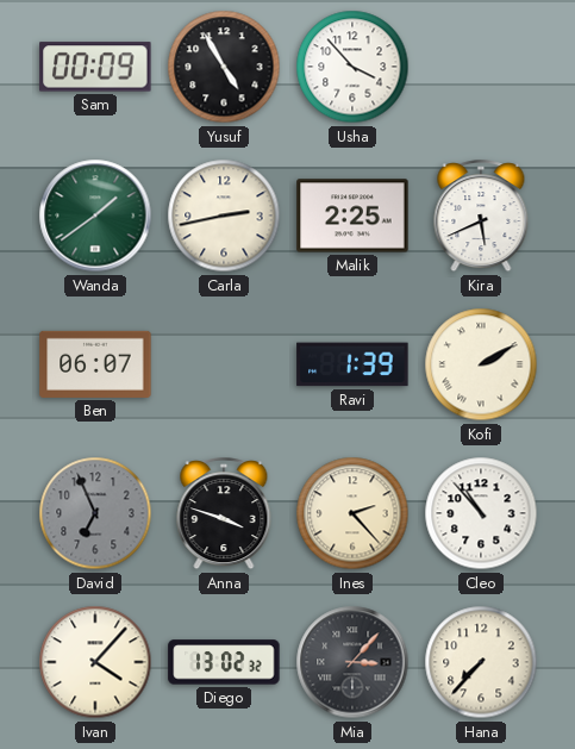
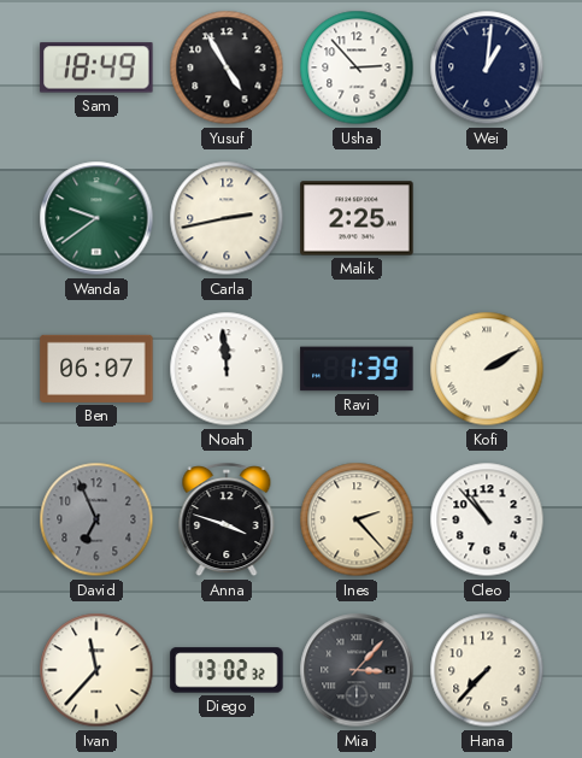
Sam: 00:09 -> 18:49 (96, 67)
Usha: 3:53 -> 2:53 (357, 67)
Wei: none -> 1:01 (487, 67)
Wanda: 1:39 -> 9:39 (96, 218)
Kira: 5:41 -> none (481, 217)
Noah: none -> 11:59 (227, 369)
Ivan: 4:07 -> 11:37 (96, 670)
